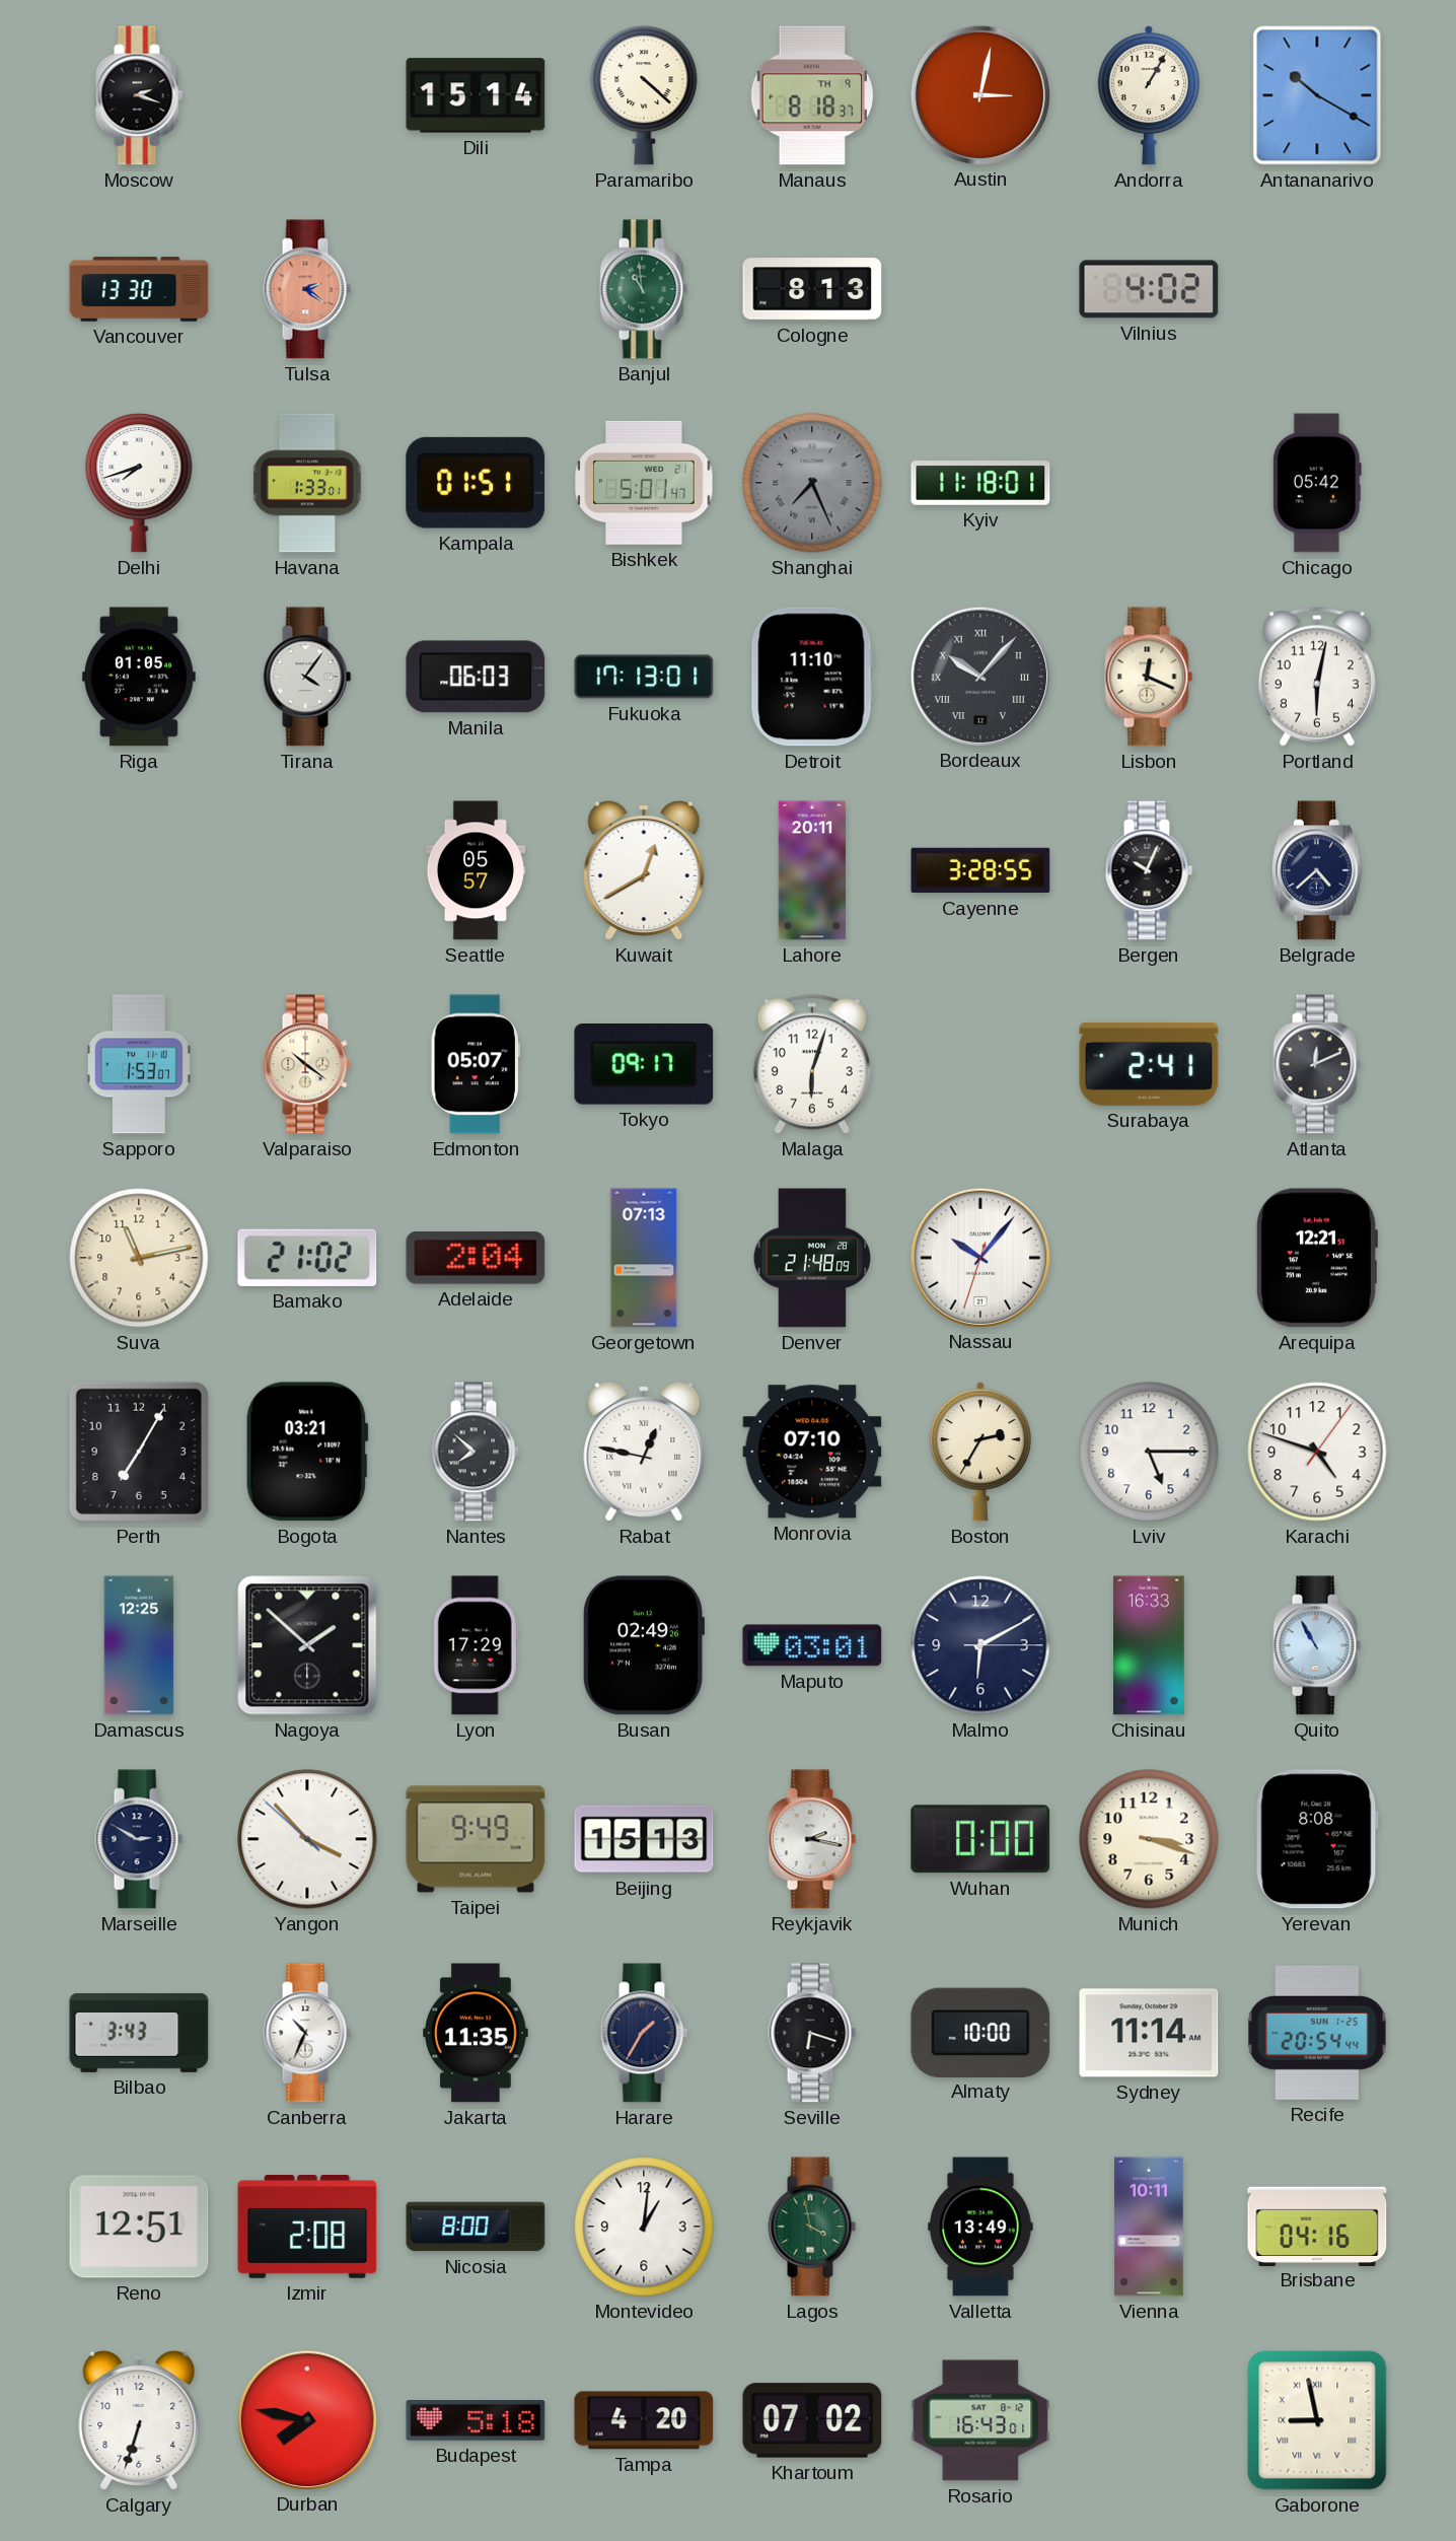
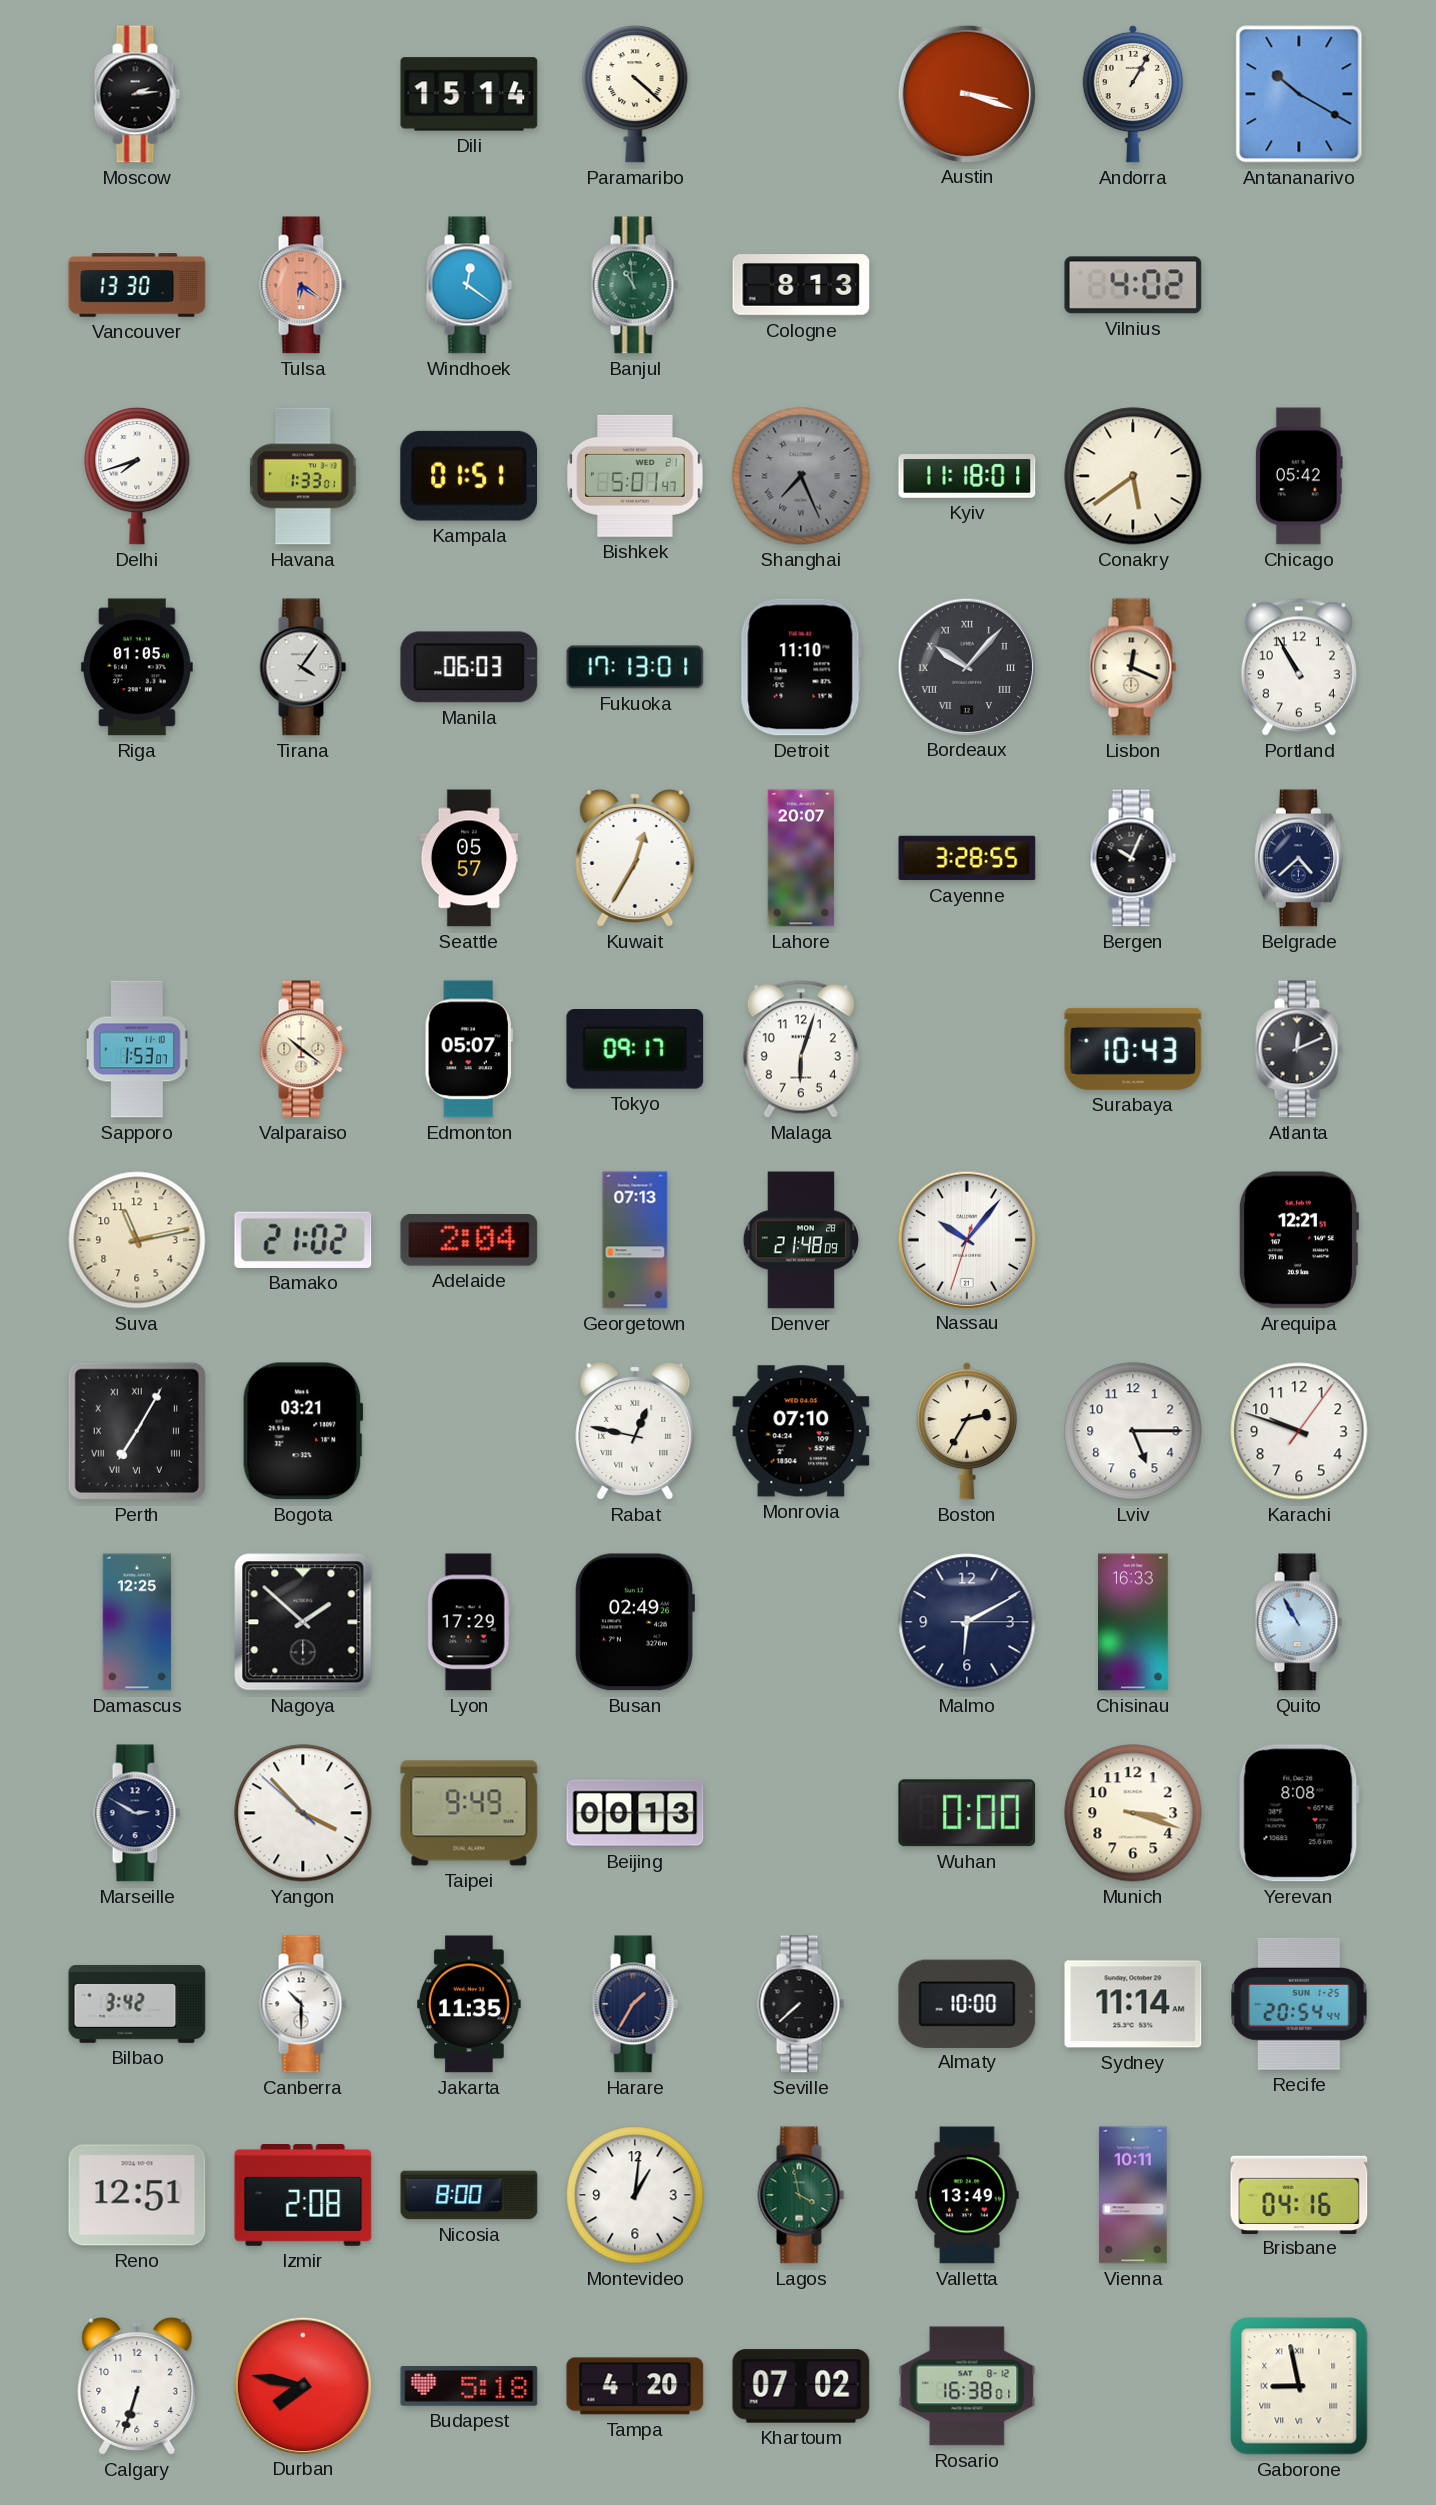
Moscow: 2:18 -> 2:14 (137, 94)
Manaus: 8:18 -> none (812, 95)
Austin: 3:02 -> 3:18 (966, 93)
Tulsa: 2:21 -> 6:21 (303, 285)
Windhoek: none -> 12:21 (469, 285)
Conakry: none -> 5:39 (1133, 476)
Portland: 6:02 -> 10:55 (1299, 667)
Kuwait: 12:40 -> 12:35 (635, 858)
Lahore: 20:11 -> 20:07 (801, 858)
Surabaya: 2:41 -> 10:43 (1133, 1049)
Perth numerals: Arabic -> Roman (137, 1431)
Nantes: 7:52 -> none (476, 1452)
Karachi: 4:48 -> 9:48 (1299, 1431)
Maputo: 03:01 -> none (812, 1645)
Beijing: 15:13 -> 00:13 (635, 1813)
Reykjavik: 2:17 -> none (812, 1839)
Bilbao: 3:43 -> 3:42 (137, 2004)
Canberra: 10:34 -> 10:30 (303, 2004)
Seville: 6:18 -> 7:38 (801, 2004)
Rosario: 16:43 -> 16:38 (967, 2386)
